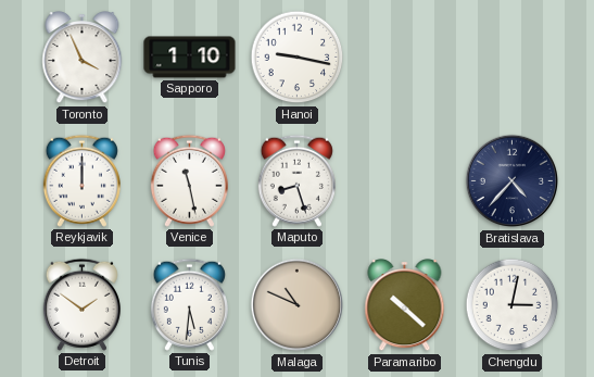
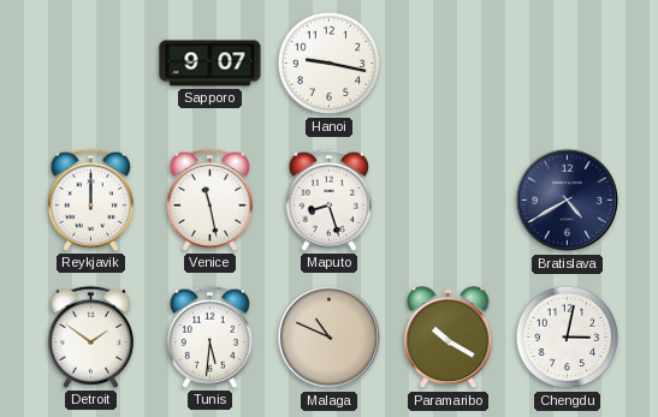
Toronto: 3:56 -> none (83, 59)
Sapporo: 1:10 -> 9:07 (211, 64)
Bratislava: 4:37 -> 4:40 (568, 201)
Paramaribo: 10:22 -> 10:20 (449, 339)
